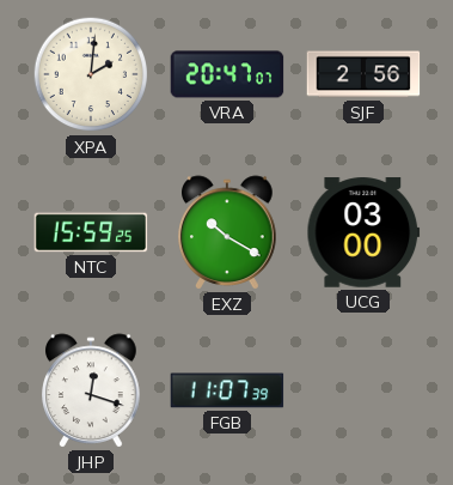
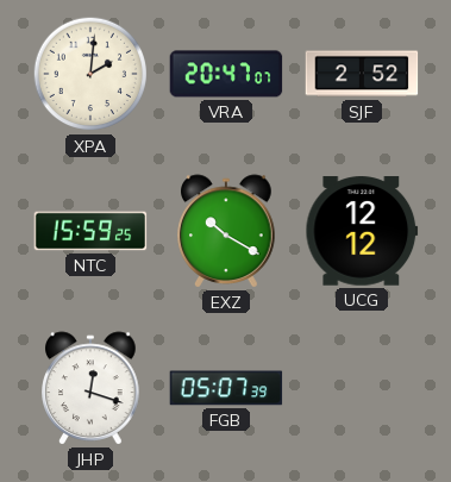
SJF: 2:56 -> 2:52 (362, 74)
UCG: 03:00 -> 12:12 (362, 231)
FGB: 11:07 -> 05:07 (226, 388)
